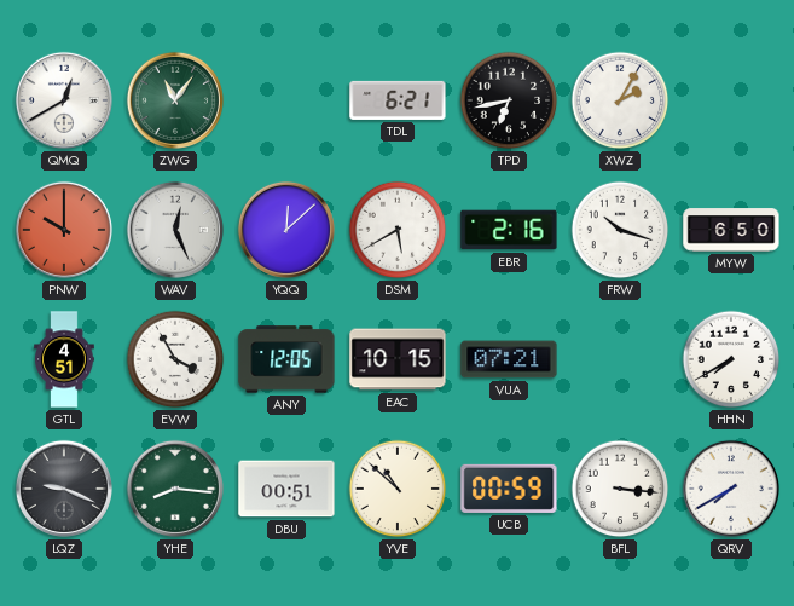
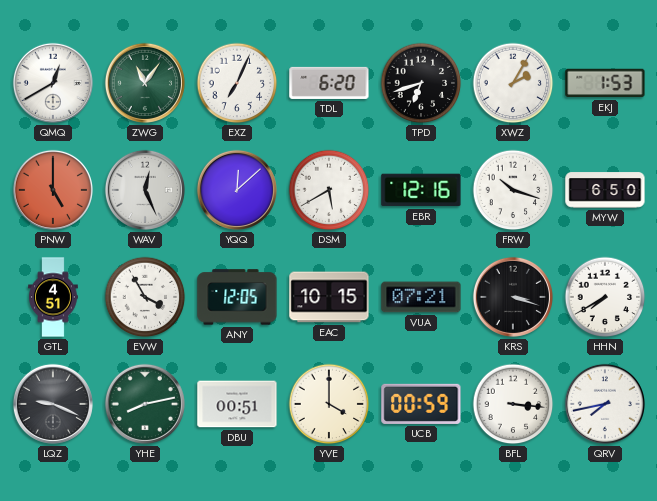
EXZ: none -> 7:04 (237, 83)
TDL: 6:21 -> 6:20 (329, 83)
TPD: 6:43 -> 6:42 (421, 83)
EKJ: none -> 1:53 (605, 83)
PNW: 10:00 -> 5:00 (53, 190)
EBR: 2:16 -> 12:16 (421, 190)
KRS: none -> 3:18 (513, 297)
YHE: 8:16 -> 8:13 (145, 404)
YVE: 10:52 -> 4:00 (329, 404)
QRV: 7:40 -> 7:43 (605, 404)
